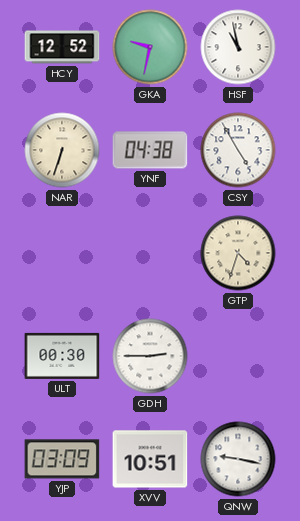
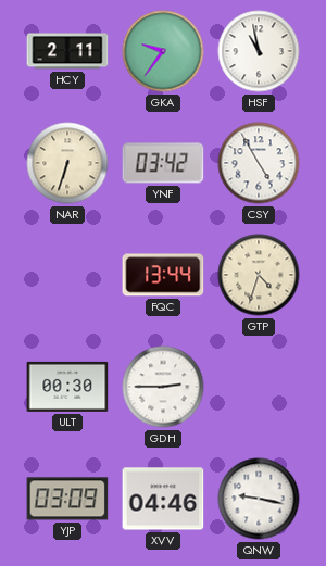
HCY: 12:52 -> 2:11 (67, 51)
GKA: 9:32 -> 9:36 (163, 51)
YNF: 04:38 -> 03:42 (163, 163)
FQC: none -> 13:44 (163, 275)
XVV: 10:51 -> 04:46 (163, 499)
